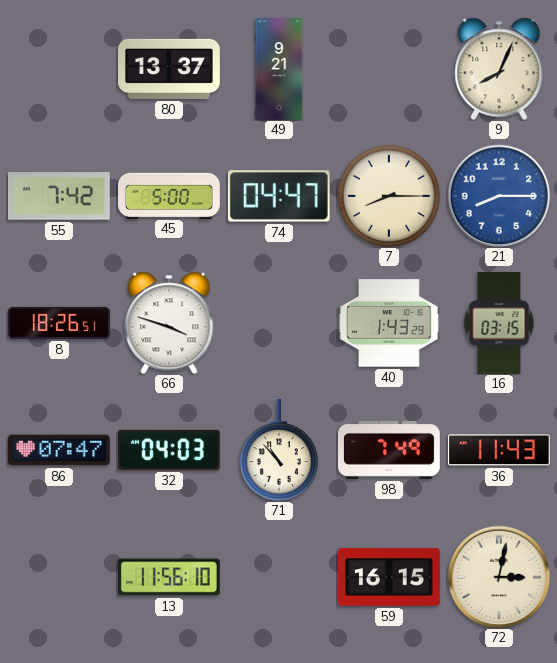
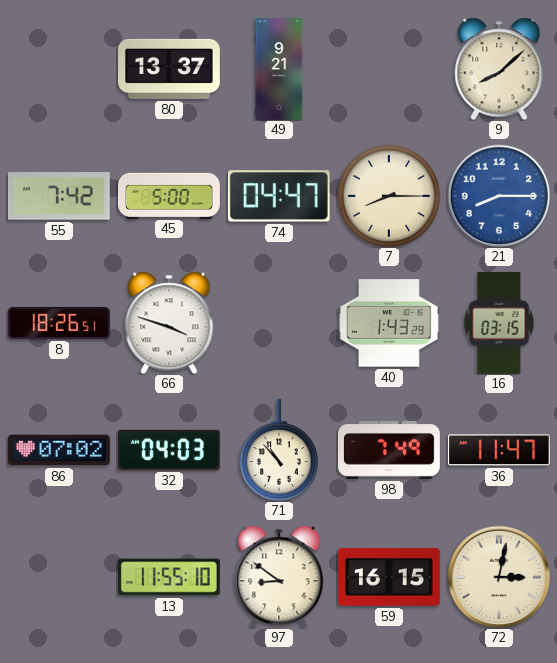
9: 8:04 -> 8:08 (499, 69)
86: 07:47 -> 07:02 (59, 450)
36: 11:43 -> 11:47 (499, 450)
13: 11:56 -> 11:55 (170, 577)
97: none -> 8:51 (279, 577)
